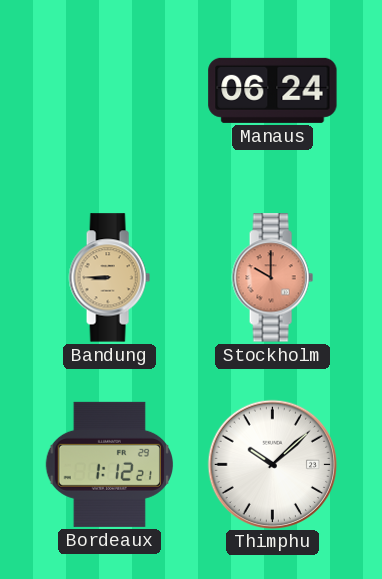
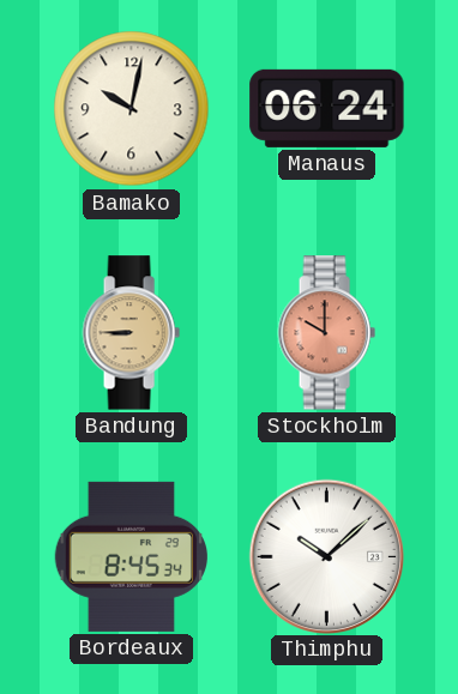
Bamako: none -> 10:02 (132, 109)
Bordeaux: 1:12 -> 8:45 (131, 556)
